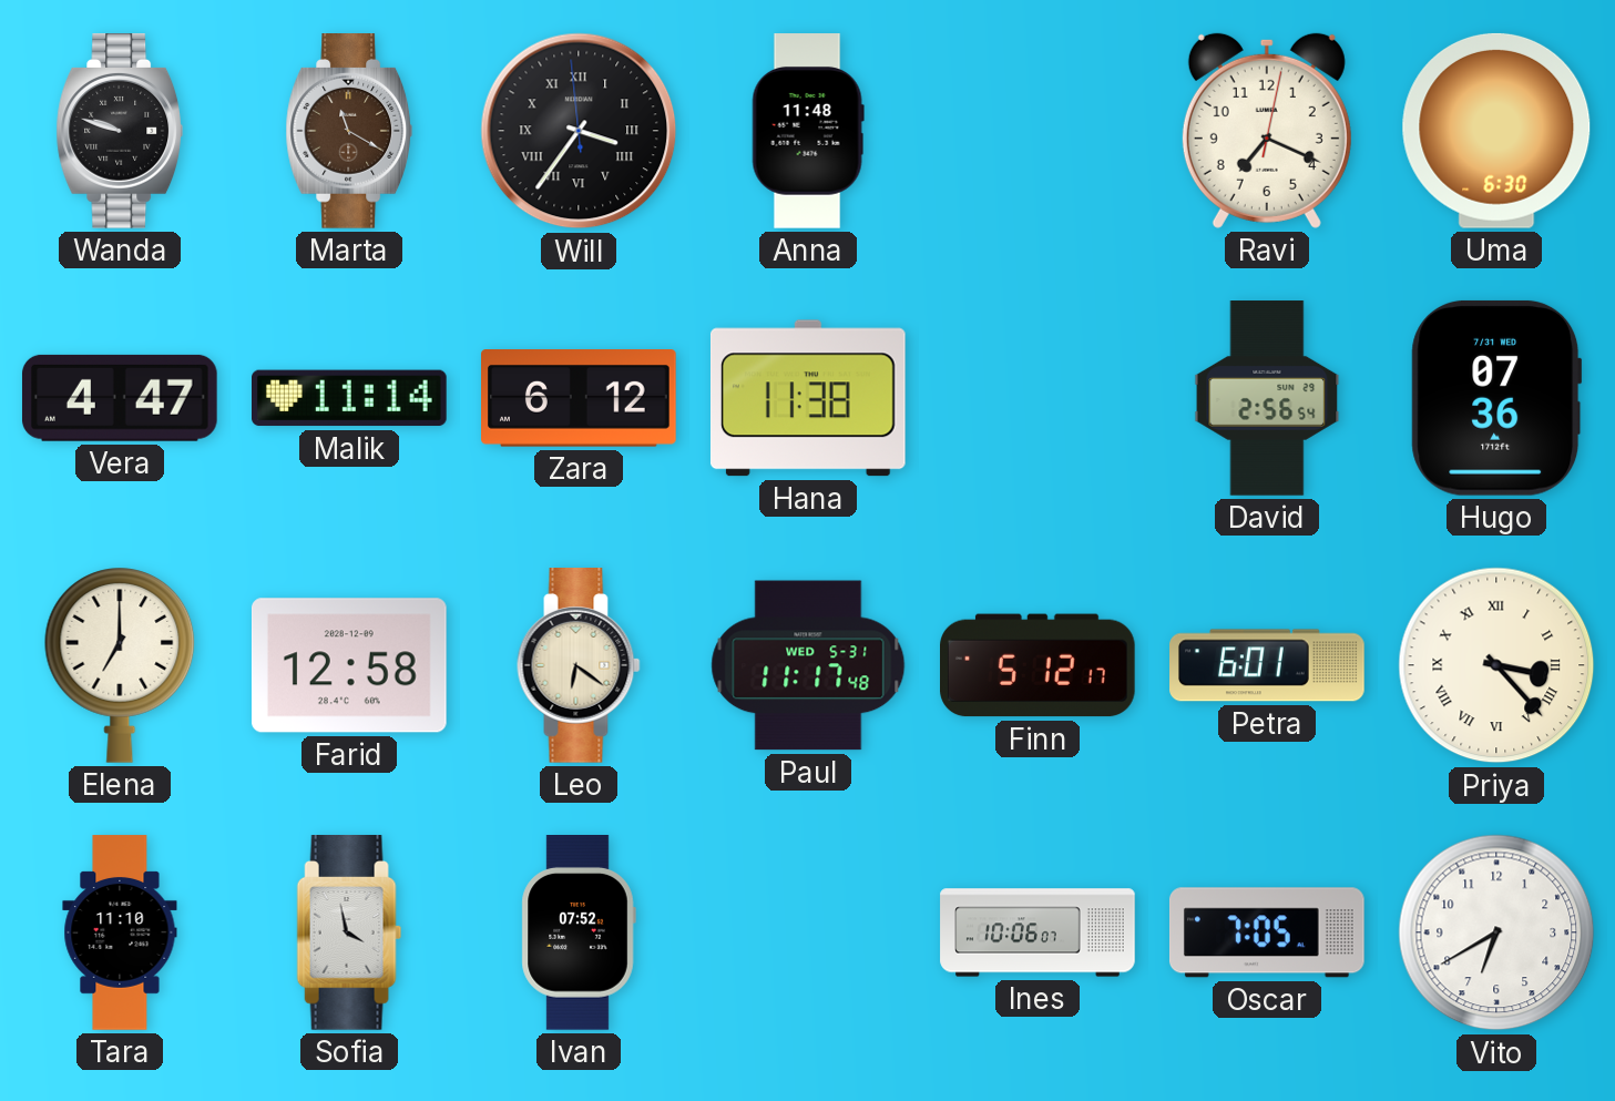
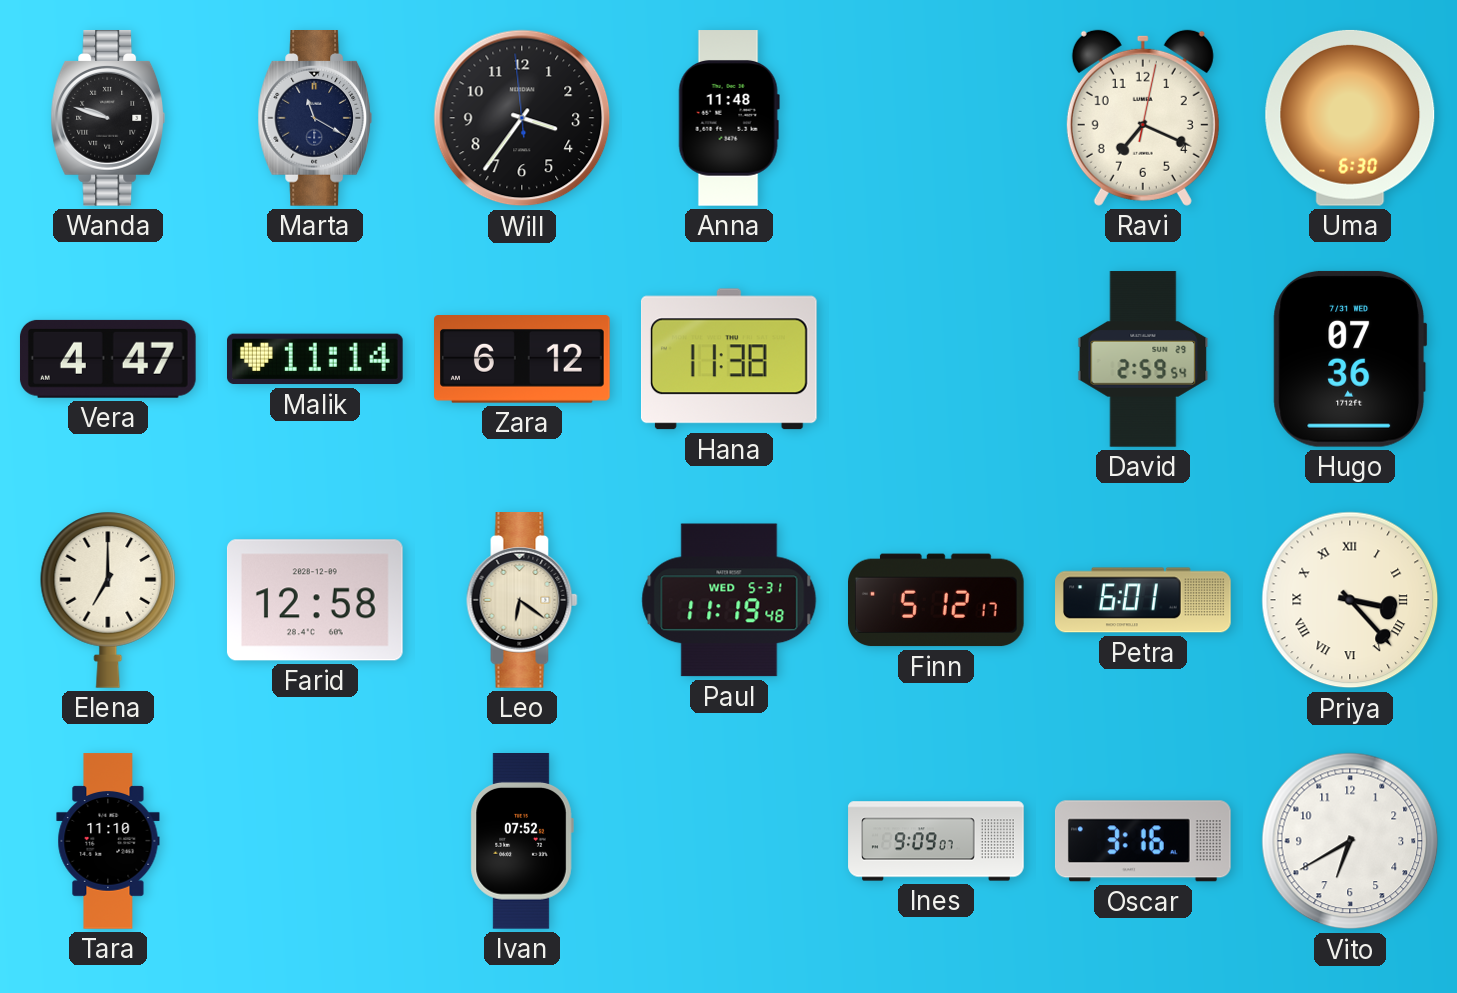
Marta dial: brown -> navy (315, 119)
Will numerals: Roman -> Arabic (522, 118)
David: 2:56 -> 2:59 (1143, 359)
Paul: 11:17 -> 11:19 (729, 600)
Sofia: 3:58 -> none (349, 934)
Ines: 10:06 -> 9:09 (936, 841)
Oscar: 7:05 -> 3:16 (1143, 841)
